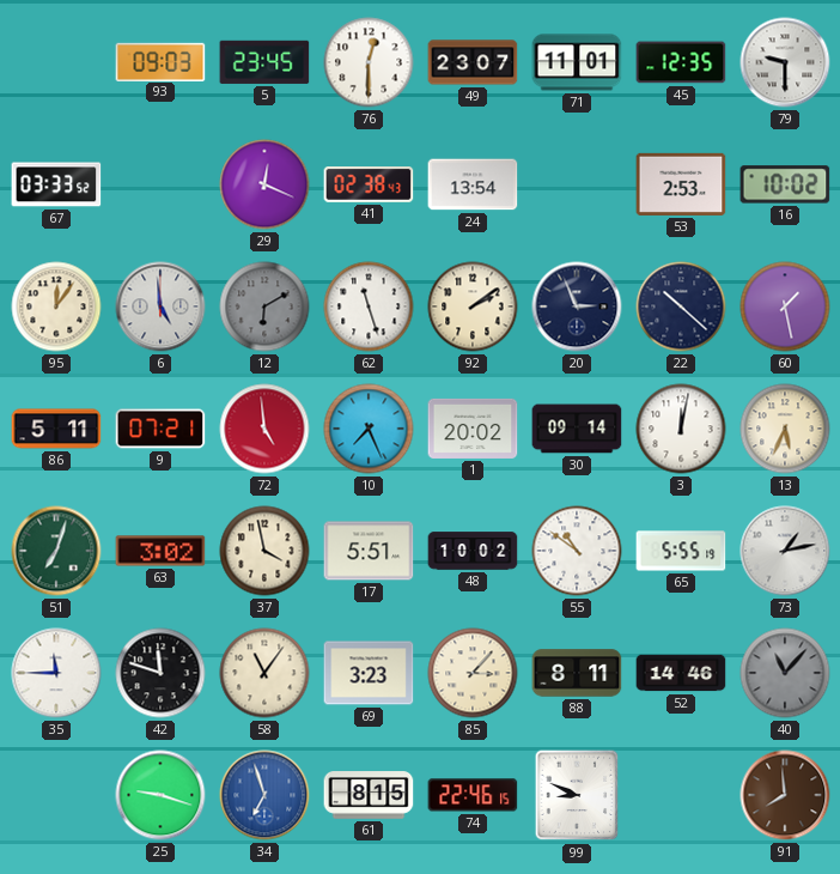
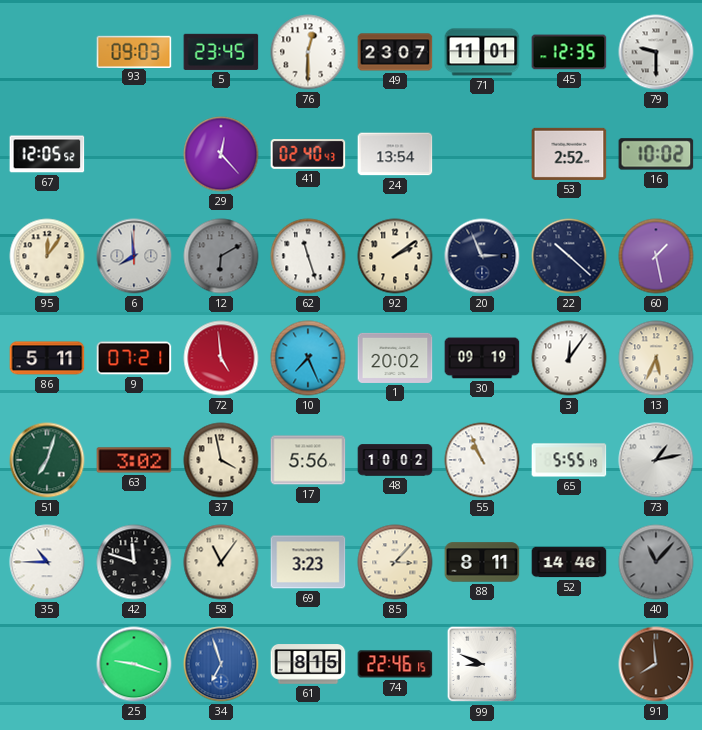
67: 03:33 -> 12:05 (47, 154)
29: 12:19 -> 12:23 (221, 154)
41: 02:38 -> 02:40 (308, 155)
53: 2:53 -> 2:52 (569, 154)
6: 4:59 -> 7:59 (134, 256)
30: 09:14 -> 09:19 (482, 358)
3: 12:02 -> 12:06 (569, 358)
17: 5:51 -> 5:56 (308, 460)
55: 10:51 -> 10:56 (482, 460)
35: 11:45 -> 10:45 (47, 562)
